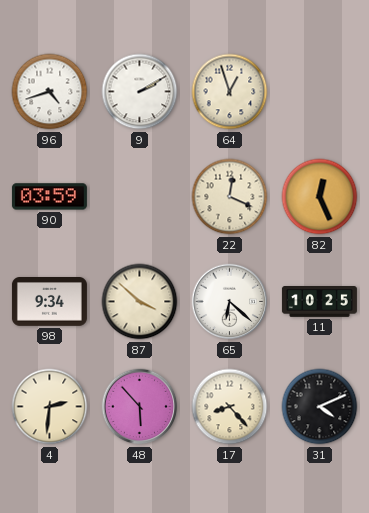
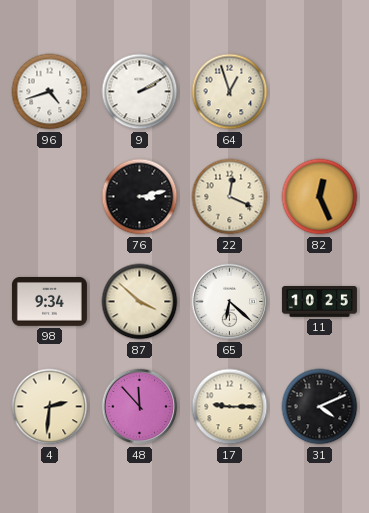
90: 03:59 -> none (49, 197)
76: none -> 3:13 (140, 197)
48: 5:53 -> 11:53 (140, 407)
17: 8:23 -> 9:15 (230, 407)
